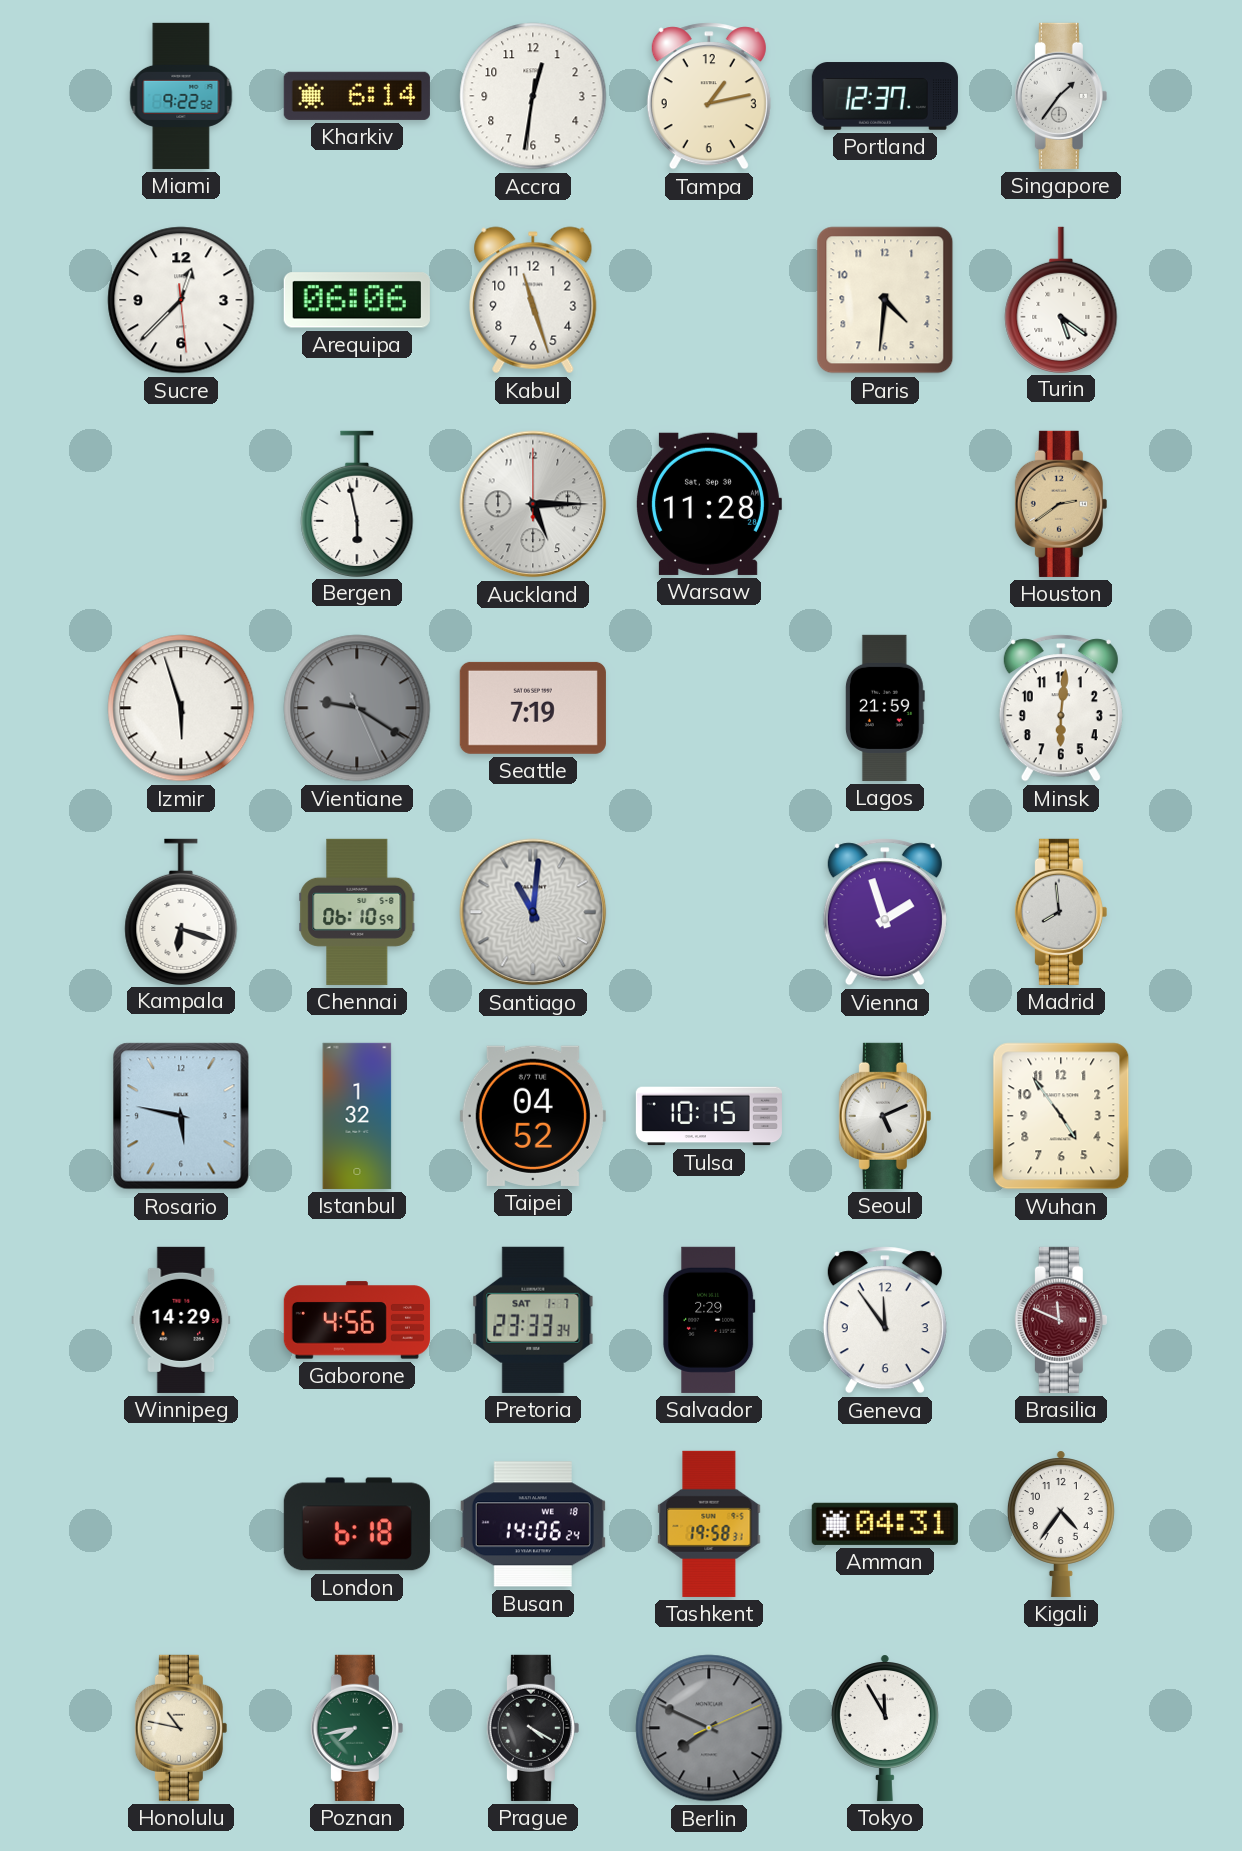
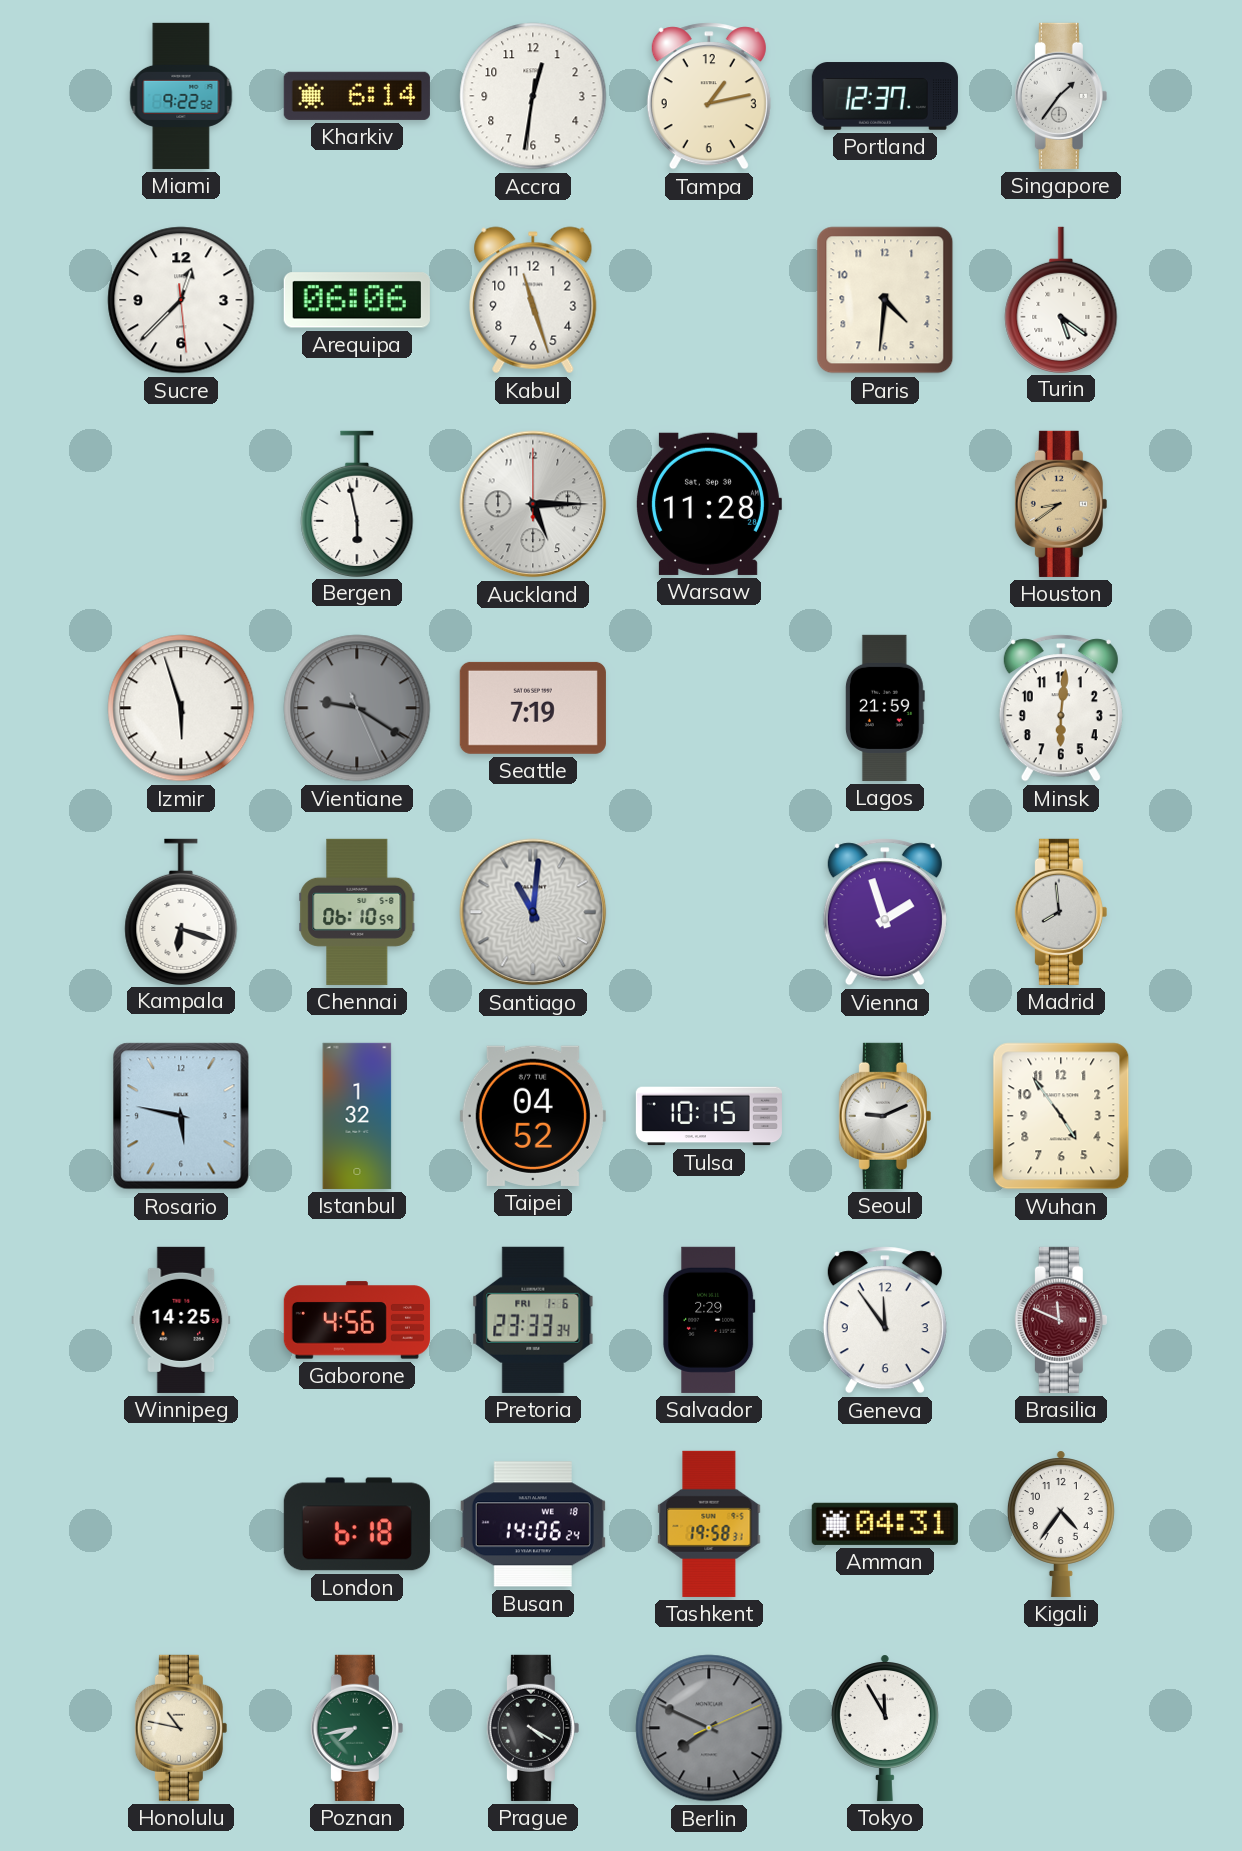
Houston: 2:39 -> 8:39 (1061, 504)
Seoul: 5:11 -> 9:11 (885, 1116)
Winnipeg: 14:29 -> 14:25 (181, 1320)
Pretoria date: SAT 1-7 -> FRI 1-6 (533, 1320)
